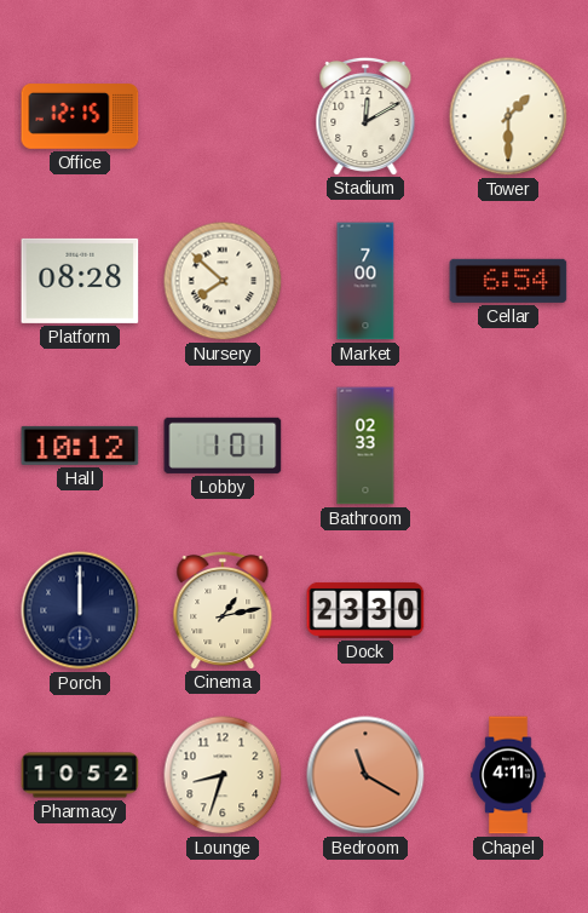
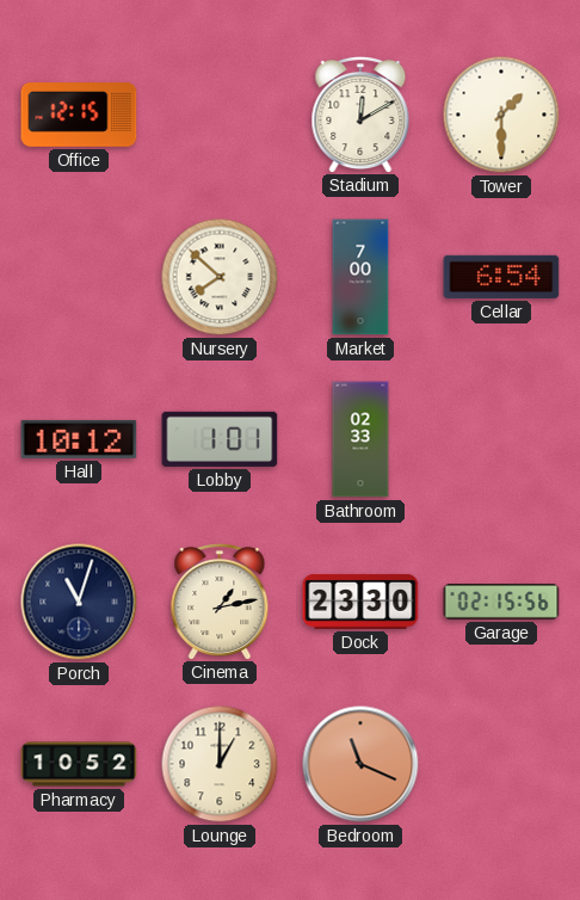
Platform: 08:28 -> none (80, 281)
Porch: 12:00 -> 11:03 (79, 602)
Garage: none -> 02:15 (501, 602)
Lounge: 8:33 -> 1:00 (220, 764)
Bedroom: 11:20 -> 11:19 (360, 764)
Chapel: 4:11 -> none (508, 775)
